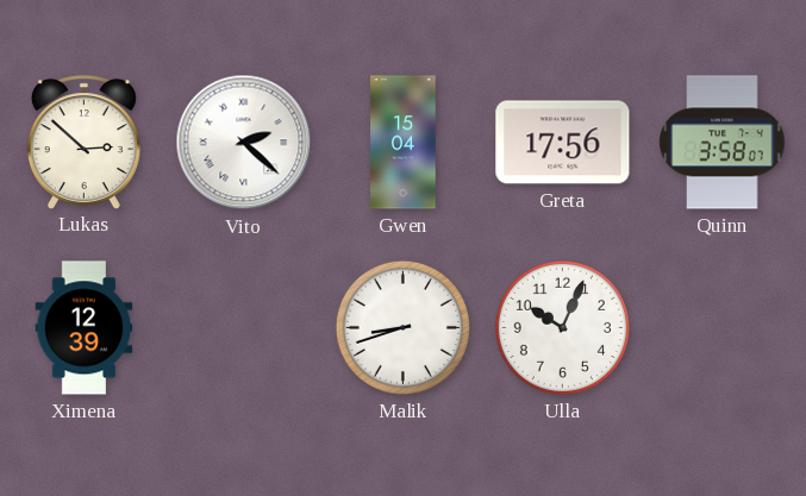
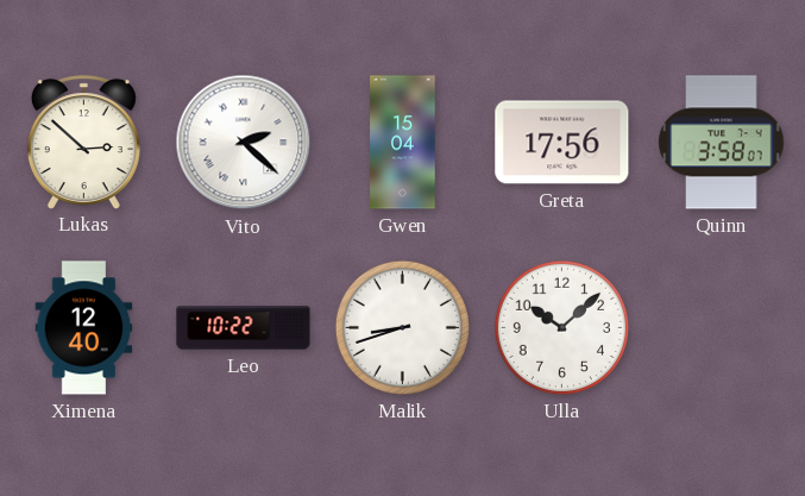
Ximena: 12:39 -> 12:40 (84, 328)
Leo: none -> 10:22 (244, 328)
Ulla: 10:04 -> 10:08 (561, 327)
